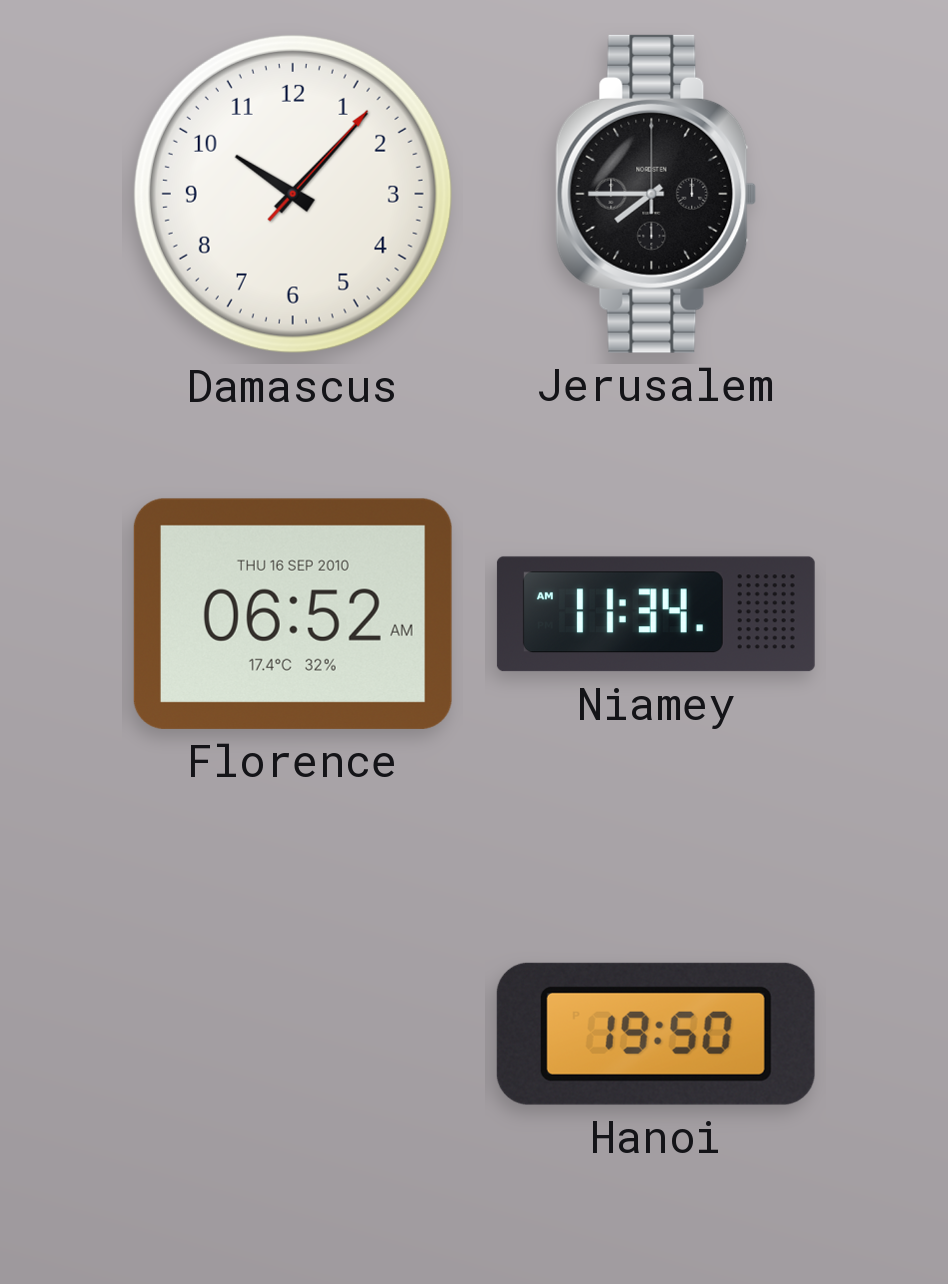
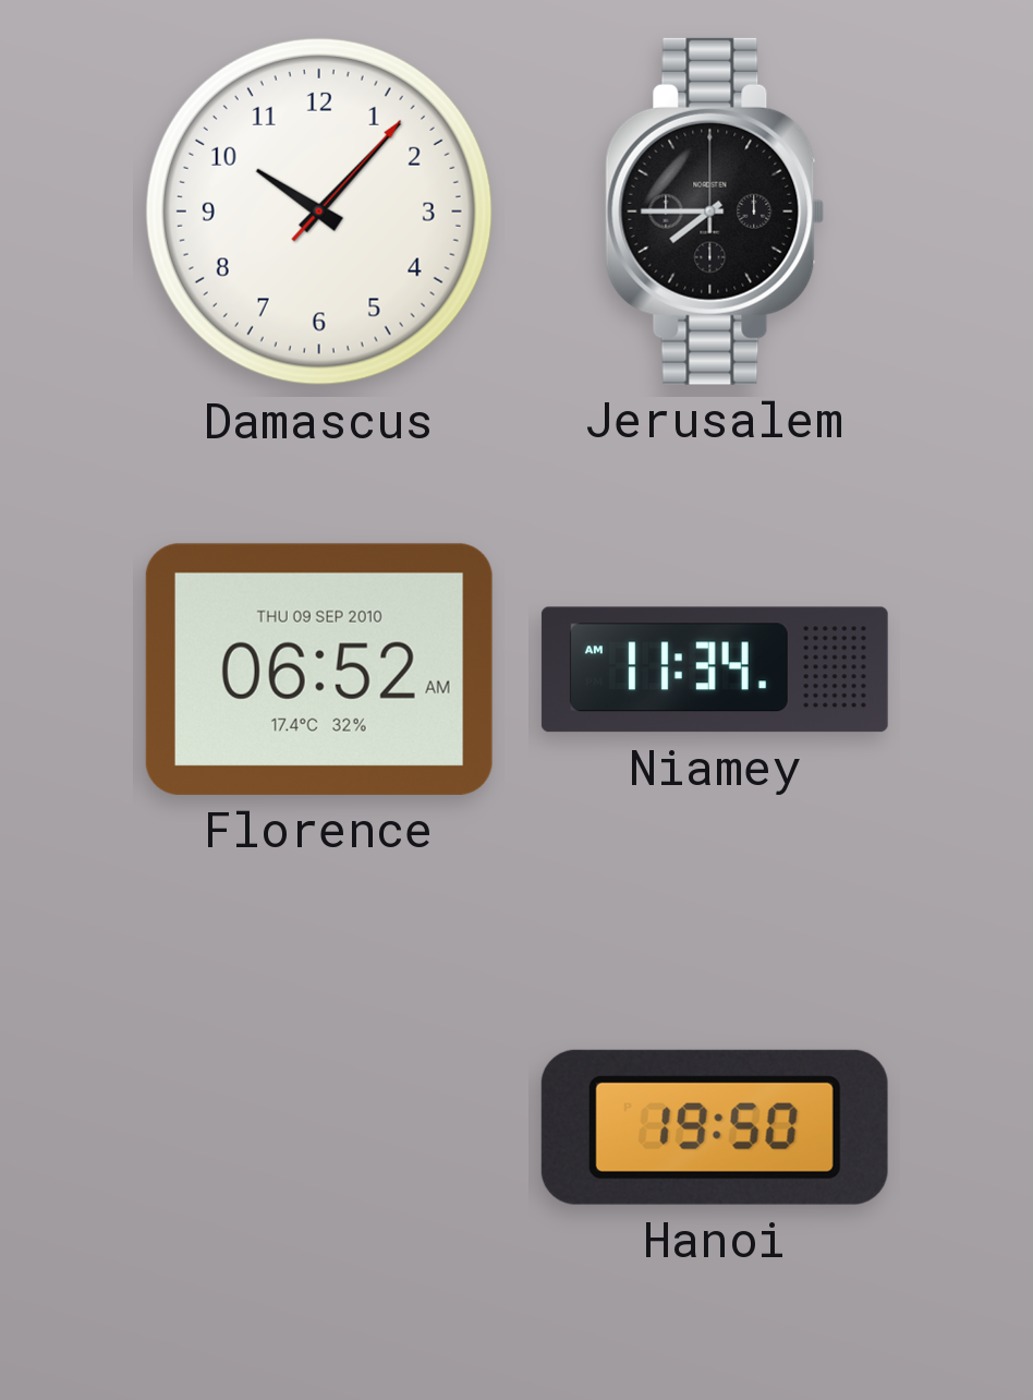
Florence date: THU 16 SEP 2010 -> THU 09 SEP 2010 (319, 669)
